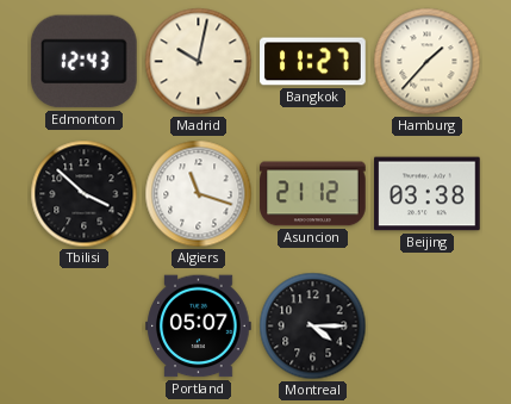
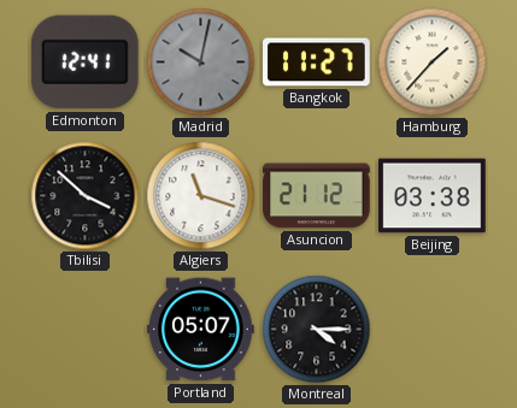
Edmonton: 12:43 -> 12:41 (84, 63)
Madrid dial: cream -> grey (201, 63)
